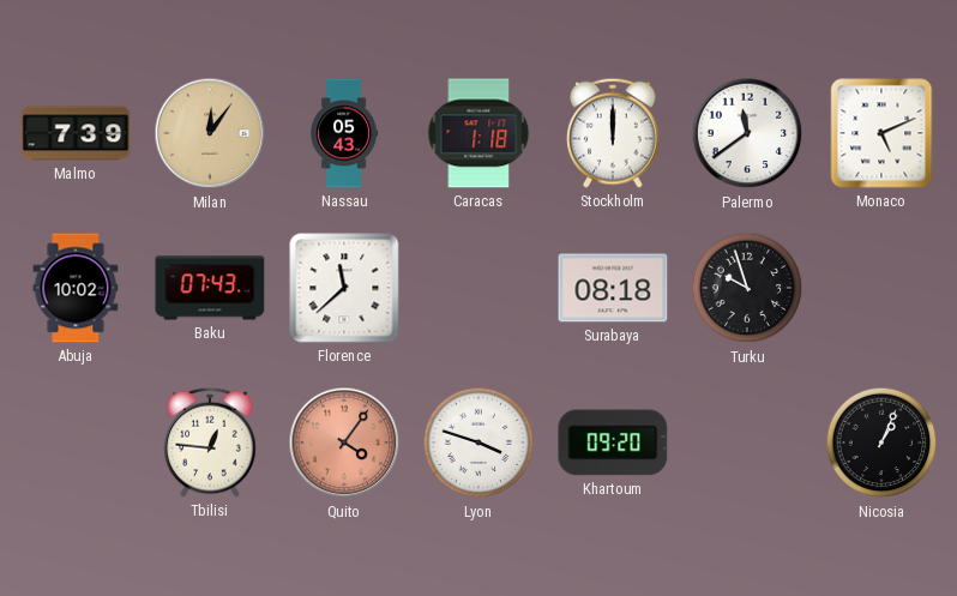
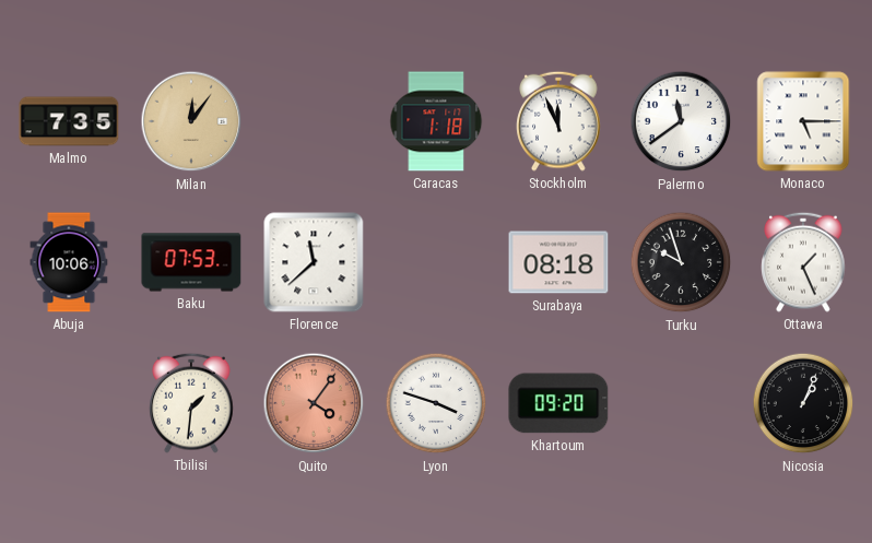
Malmo: 7:39 -> 7:35 (69, 121)
Nassau: 05:43 -> none (344, 133)
Stockholm: 12:00 -> 11:56 (558, 121)
Monaco: 5:11 -> 5:15 (803, 121)
Abuja: 10:02 -> 10:06 (69, 262)
Baku: 07:43 -> 07:53 (191, 262)
Ottawa: none -> 1:26 (803, 262)
Tbilisi: 12:46 -> 1:31 (191, 403)
